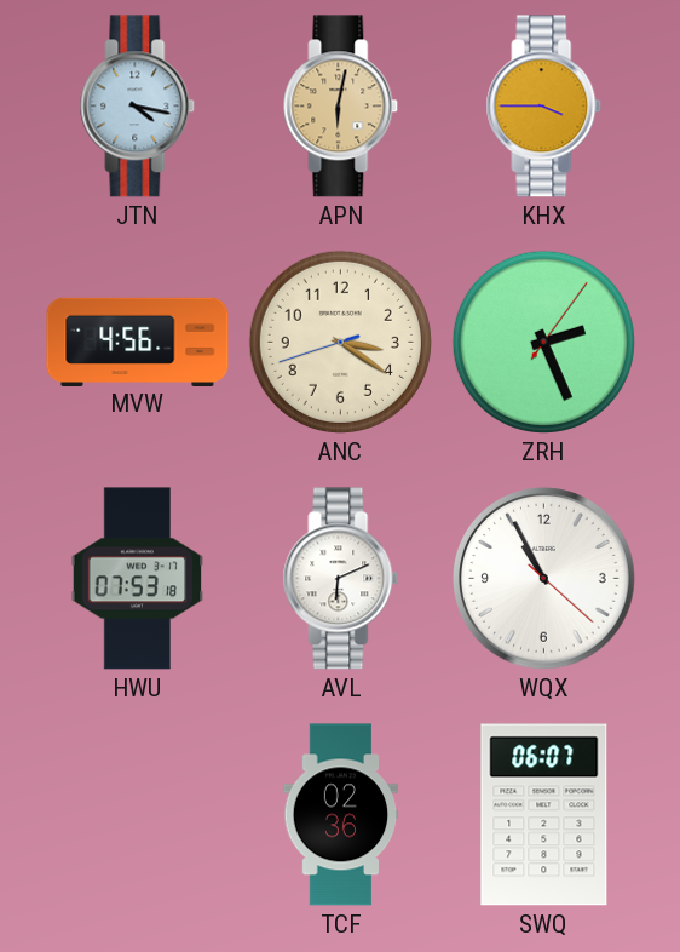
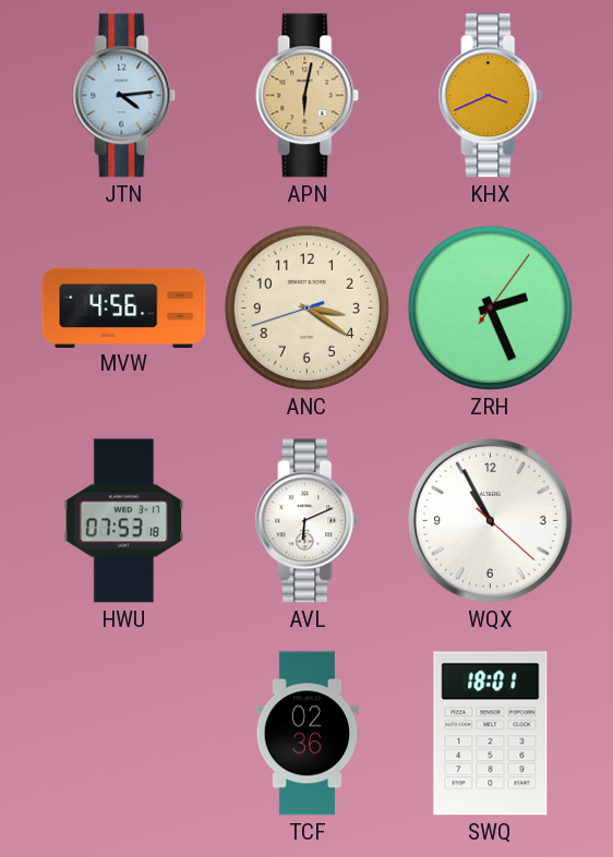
JTN: 4:17 -> 4:14 (124, 96)
KHX: 3:45 -> 3:41 (491, 96)
SWQ: 06:07 -> 18:01 (491, 734)
